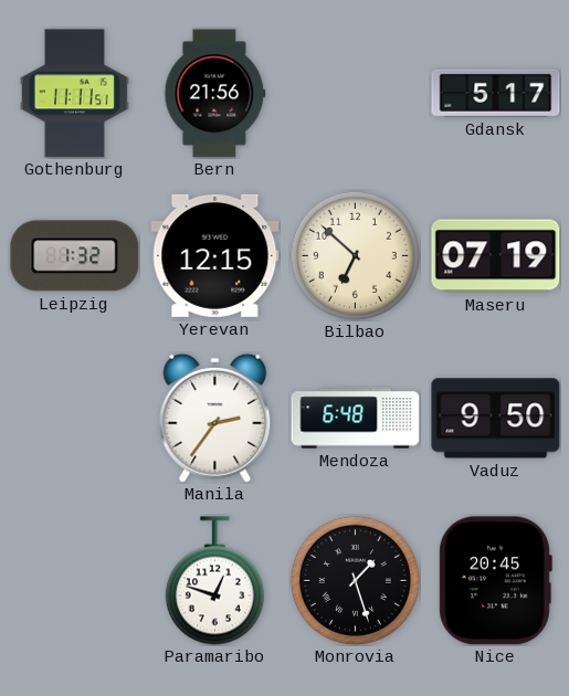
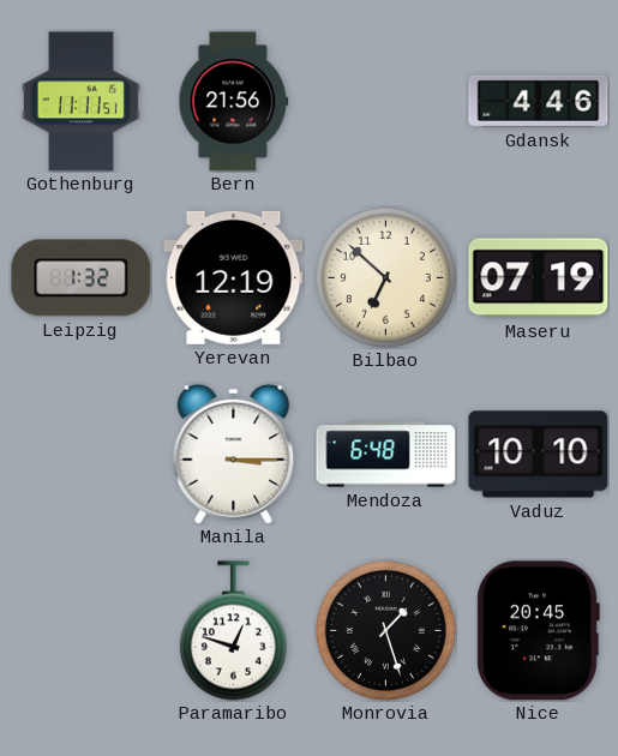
Gdansk: 5:17 -> 4:46 (539, 101)
Yerevan: 12:15 -> 12:19 (234, 277)
Manila: 2:36 -> 3:15 (234, 454)
Vaduz: 9:50 -> 10:10 (539, 455)
